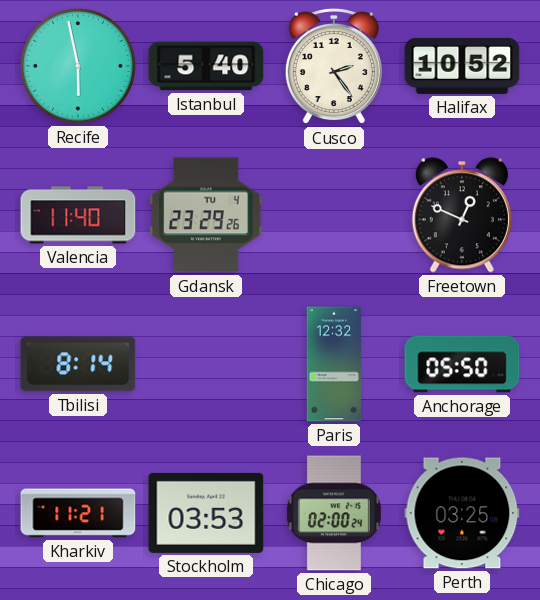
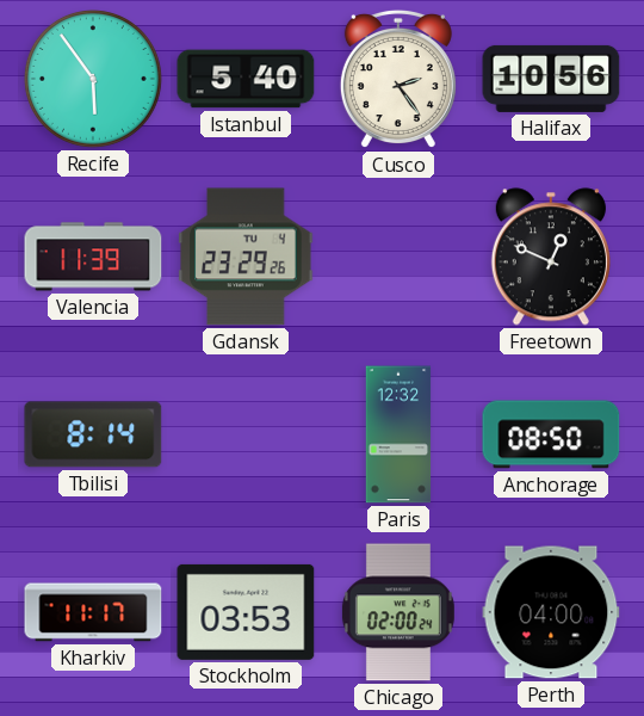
Recife: 5:58 -> 5:54 (93, 79)
Halifax: 10:52 -> 10:56 (551, 79)
Valencia: 11:40 -> 11:39 (93, 257)
Anchorage: 05:50 -> 08:50 (551, 434)
Kharkiv: 11:21 -> 11:17 (93, 612)
Perth: 03:25 -> 04:00 (551, 612)
